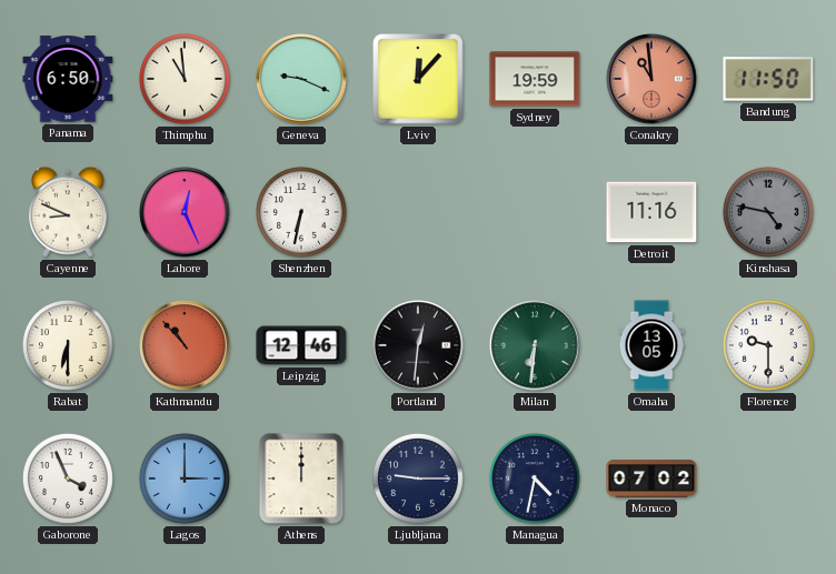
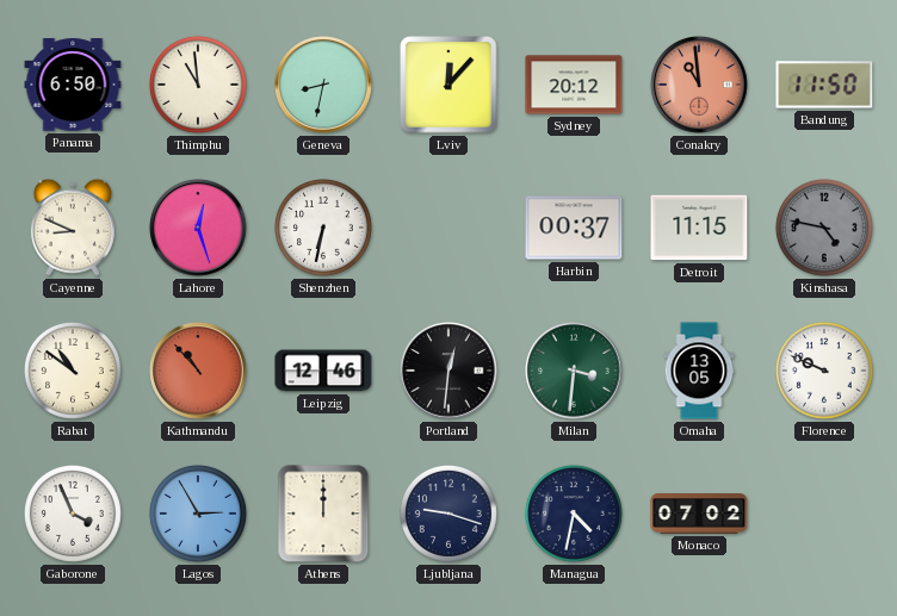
Geneva: 9:19 -> 8:32 (323, 85)
Sydney: 19:59 -> 20:12 (574, 85)
Lahore: 12:26 -> 12:27 (198, 228)
Harbin: none -> 00:37 (574, 228)
Detroit: 11:16 -> 11:15 (699, 228)
Rabat: 6:30 -> 10:51 (73, 371)
Milan: 6:31 -> 3:31 (574, 371)
Florence: 9:30 -> 9:49 (824, 371)
Lagos: 3:00 -> 2:55 (198, 514)
Ljubljana: 9:15 -> 9:18 (448, 514)
